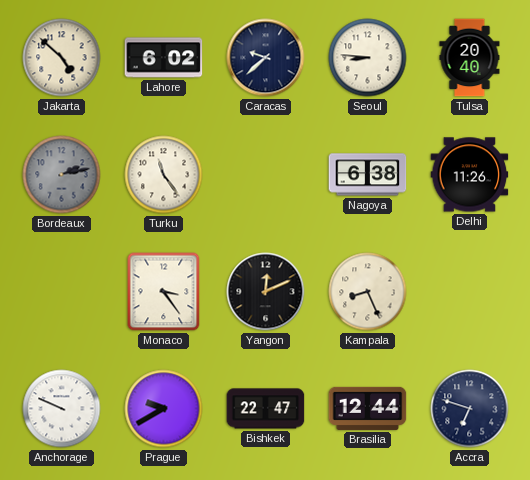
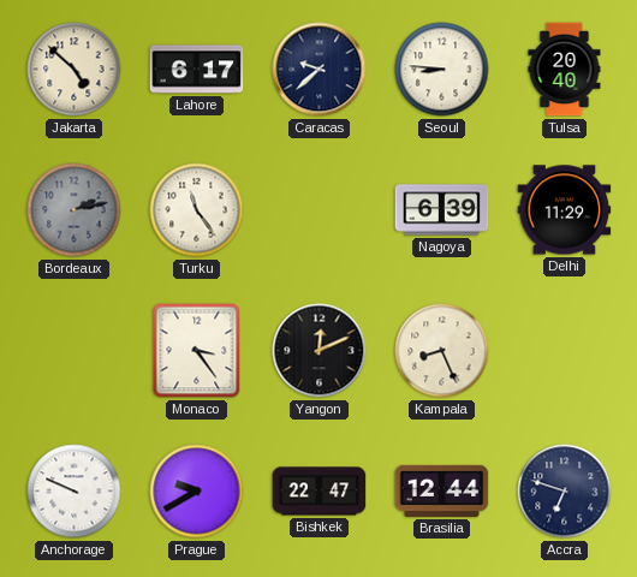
Lahore: 6:02 -> 6:17 (197, 70)
Nagoya: 6:38 -> 6:39 (442, 210)
Delhi: 11:26 -> 11:29 (565, 210)
